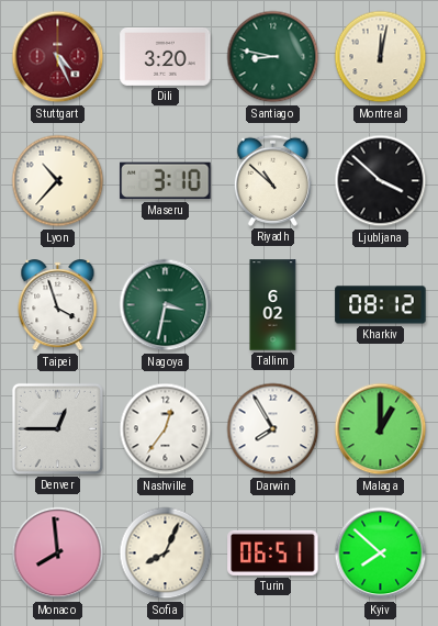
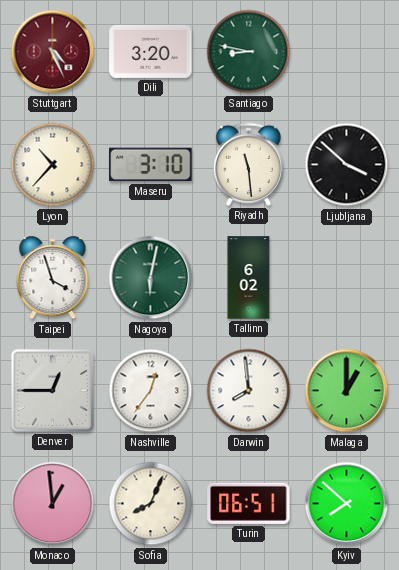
Montreal: 12:02 -> none (381, 57)
Riyadh: 10:52 -> 11:29 (248, 164)
Nagoya: 3:32 -> 6:02 (151, 278)
Kharkiv: 08:12 -> none (381, 305)
Darwin: 7:55 -> 7:59 (249, 391)
Monaco: 7:59 -> 12:59 (53, 504)
